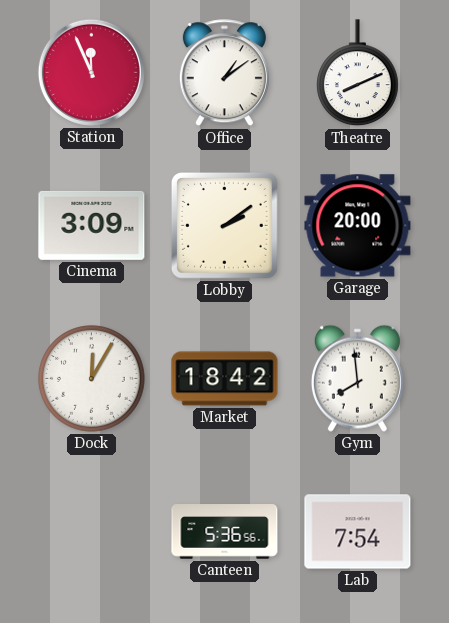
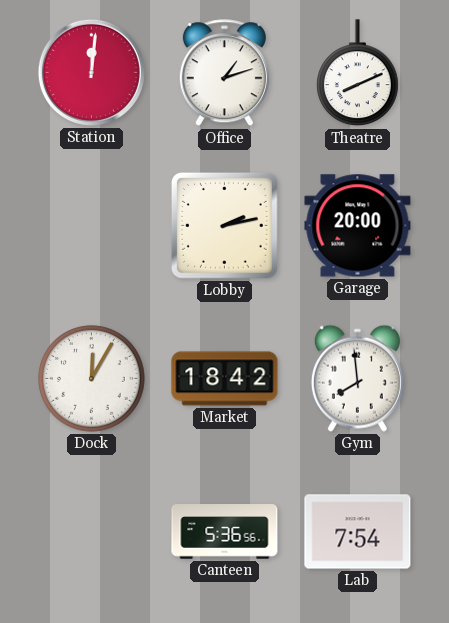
Station: 11:56 -> 12:01 (91, 72)
Office: 1:09 -> 1:12 (224, 73)
Cinema: 3:09 -> none (92, 225)
Lobby: 2:09 -> 2:13 (224, 225)
